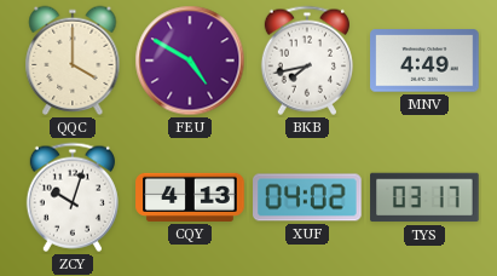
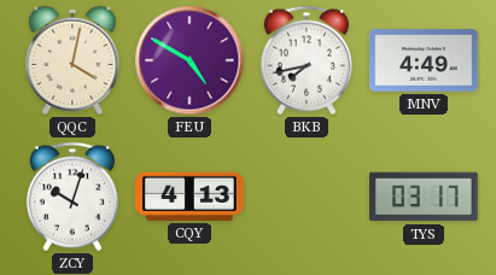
QQC: 4:00 -> 4:02 (72, 60)
XUF: 04:02 -> none (307, 197)
